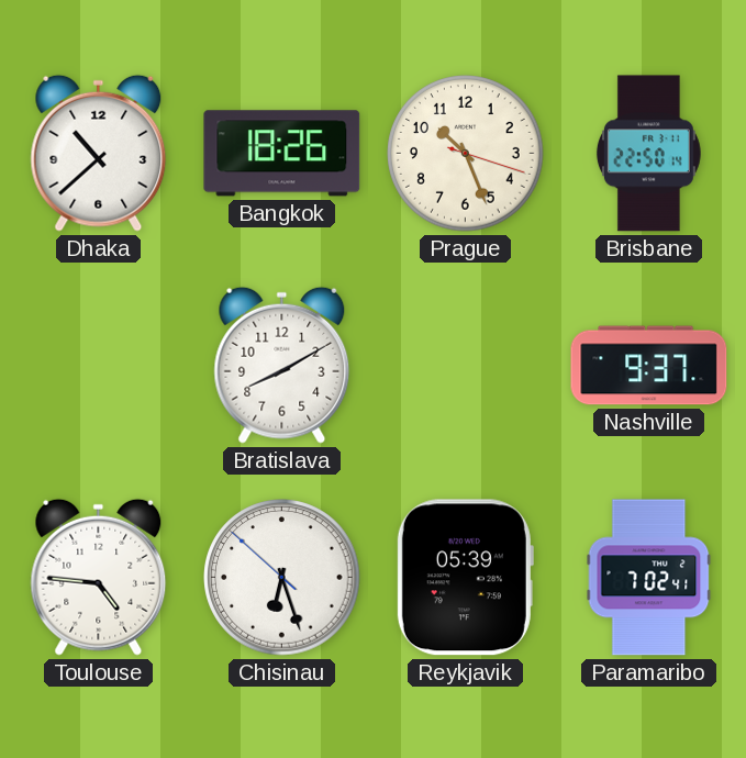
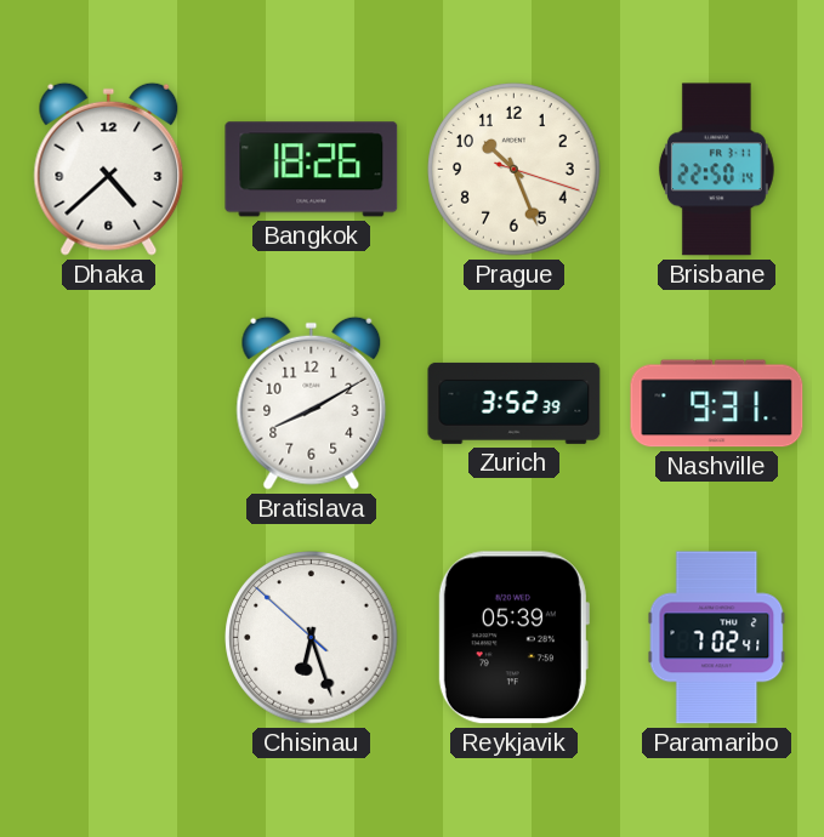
Dhaka: 10:38 -> 4:38 (109, 169)
Zurich: none -> 3:52 (515, 403)
Nashville: 9:37 -> 9:31 (717, 404)
Toulouse: 4:46 -> none (99, 577)
